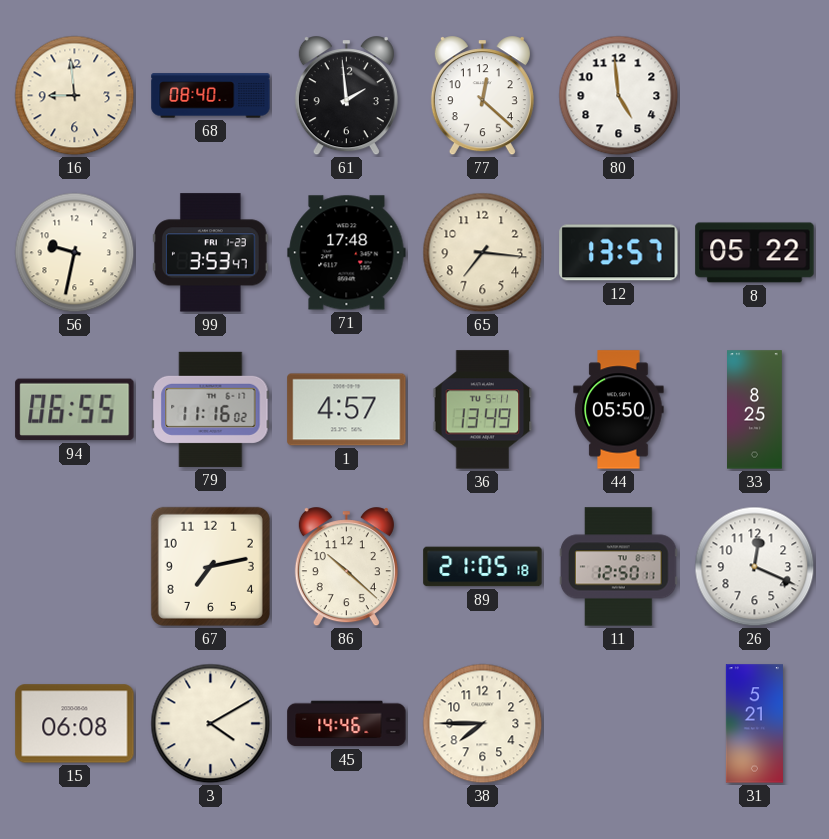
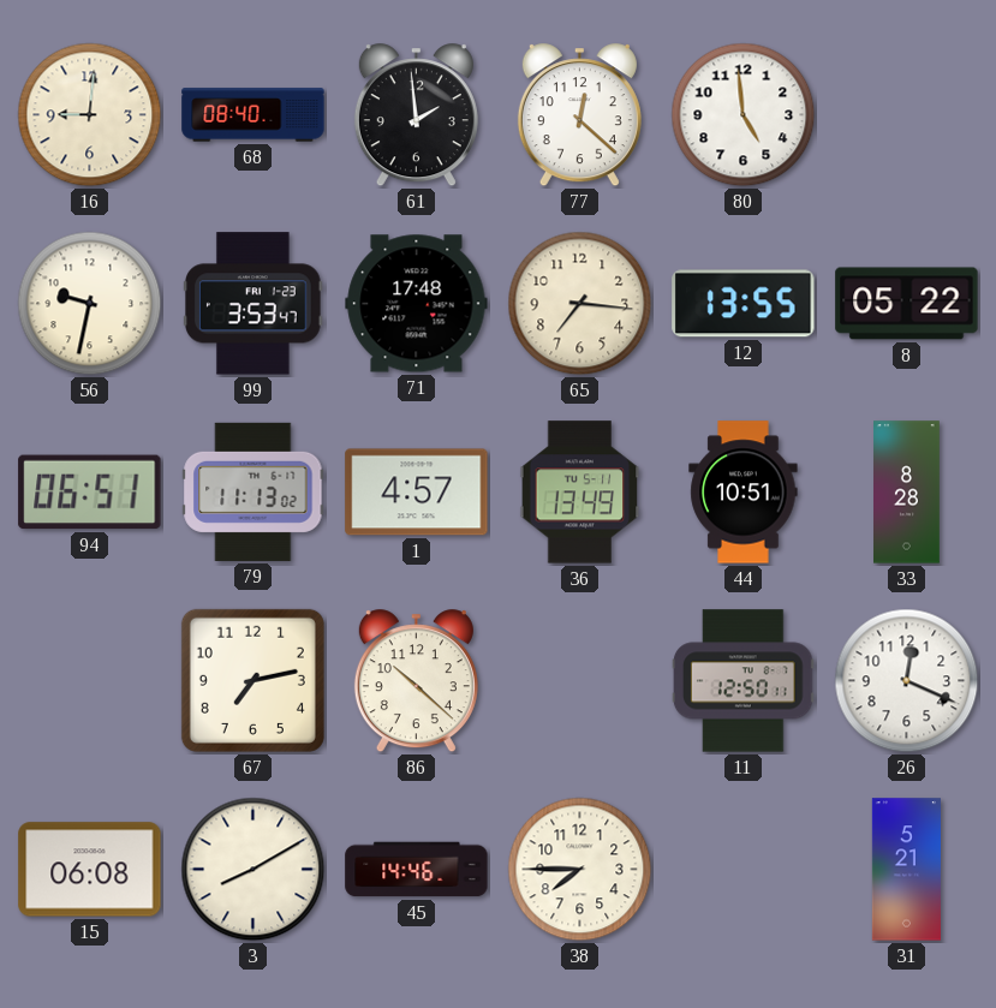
16: 8:59 -> 9:01 (90, 115)
12: 13:57 -> 13:55 (744, 304)
94: 06:55 -> 06:51 (90, 493)
79: 11:16 -> 11:13 (254, 491)
44: 05:50 -> 10:51 (744, 493)
33: 8:25 -> 8:28 (907, 493)
89: 21:05 -> none (483, 567)
3: 4:10 -> 8:10 (254, 870)
